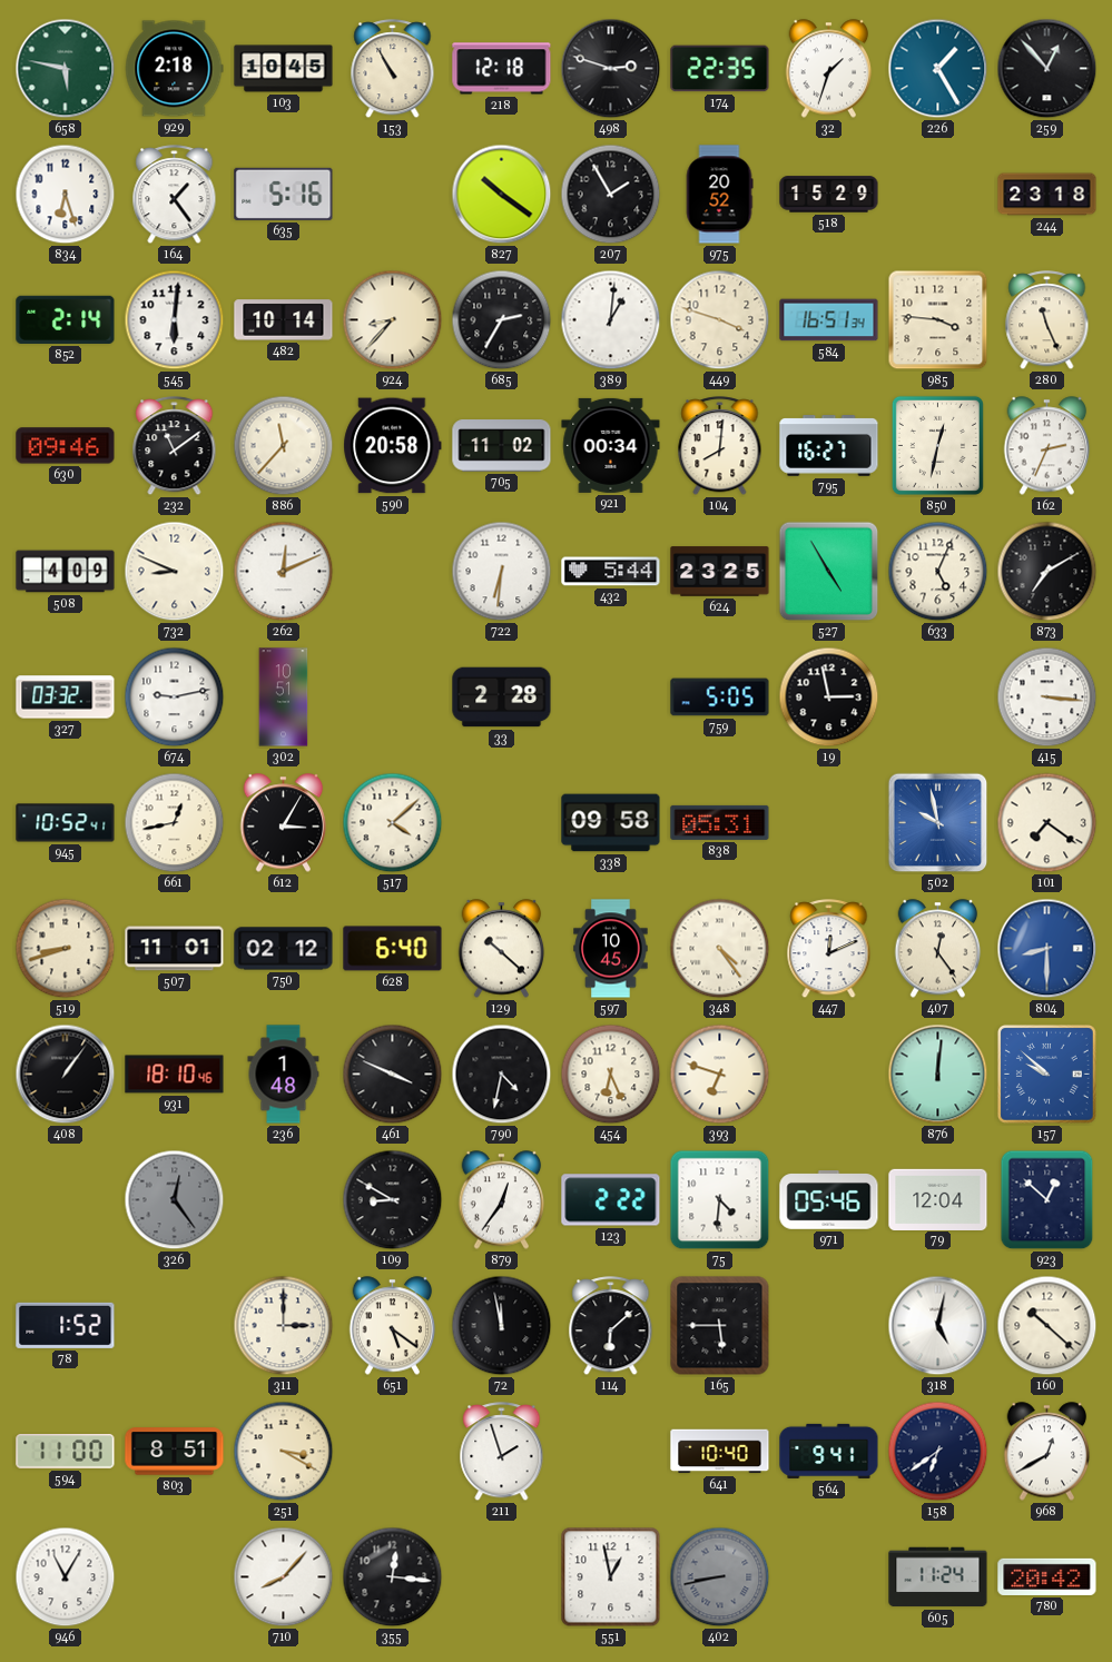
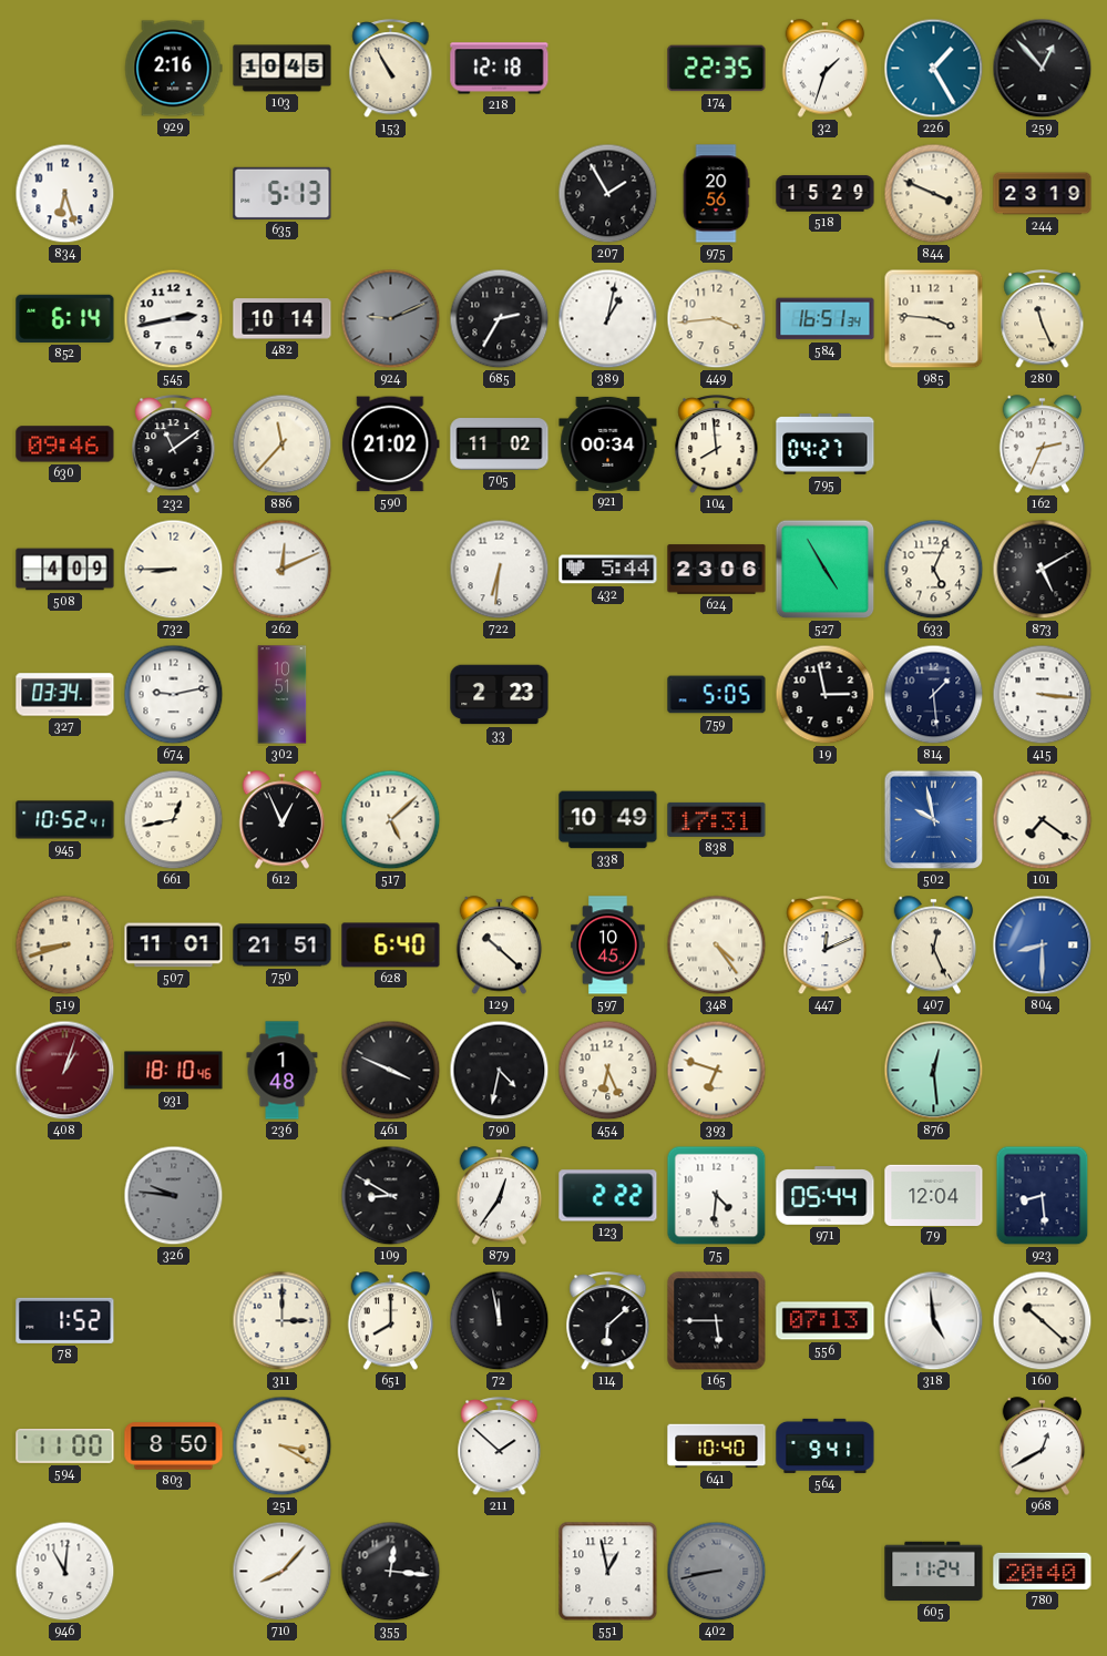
658: 5:47 -> none (66, 69)
929: 2:18 -> 2:16 (174, 69)
498: 2:48 -> none (611, 69)
164: 1:24 -> none (175, 195)
635: 5:16 -> 5:13 (283, 193)
827: 10:21 -> none (502, 195)
975: 20:52 -> 20:56 (716, 194)
844: none -> 3:49 (934, 194)
244: 23:18 -> 23:19 (1043, 194)
852: 2:14 -> 6:14 (65, 318)
545: 6:01 -> 2:43 (174, 319)
924: 8:37 -> 9:11 (391, 319)
924 dial: cream -> grey (391, 319)
389: 1:01 -> 1:02 (608, 319)
449: 3:48 -> 3:44 (717, 319)
590: 20:58 -> 21:02 (391, 444)
104: 8:01 -> 7:59 (717, 444)
795: 16:27 -> 04:27 (826, 444)
850: 12:32 -> none (937, 445)
732: 8:49 -> 8:45 (174, 570)
624: 23:25 -> 23:06 (717, 570)
873: 7:10 -> 5:10 (1043, 570)
327: 03:32 -> 03:34 (65, 695)
33: 2:28 -> 2:23 (500, 695)
814: none -> 1:29 (934, 695)
612: 3:05 -> 12:56 (283, 820)
517: 4:08 -> 5:08 (391, 820)
338: 09:58 -> 10:49 (608, 820)
838: 05:31 -> 17:31 (717, 819)
750: 02:12 -> 21:51 (283, 945)
407: 12:24 -> 12:26 (934, 945)
408: 1:06 -> 1:03 (65, 1071)
408 dial: black -> burgundy (65, 1071)
876: 12:01 -> 12:29 (934, 1071)
157: 9:52 -> none (1046, 1074)
326: 12:24 -> 9:46 (174, 1196)
971: 05:46 -> 05:44 (826, 1196)
923: 12:52 -> 8:29 (1043, 1196)
651: 5:21 -> 8:00 (391, 1321)
556: none -> 07:13 (826, 1321)
318: 5:02 -> 4:59 (934, 1321)
803: 8:51 -> 8:50 (174, 1447)
211: 1:57 -> 1:52 (500, 1447)
158: 6:39 -> none (938, 1452)
946: 11:05 -> 11:01 (65, 1572)
780: 20:42 -> 20:40 (1043, 1571)
